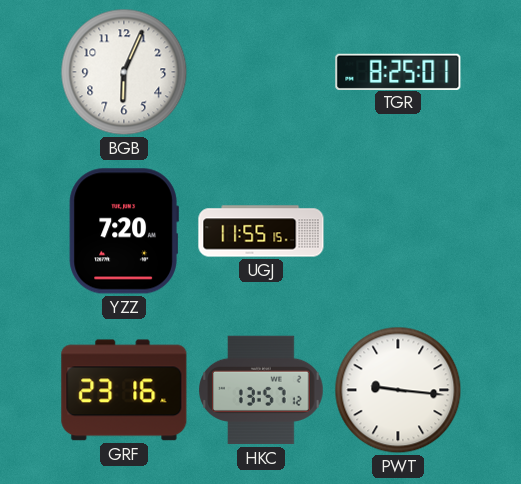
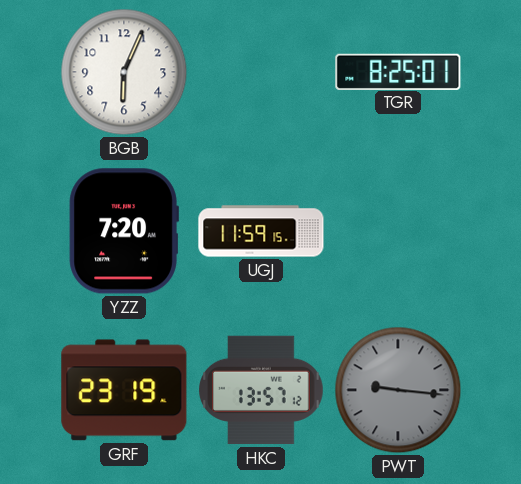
UGJ: 11:55 -> 11:59 (261, 231)
GRF: 23:16 -> 23:19 (124, 390)
PWT dial: white -> grey (398, 390)
